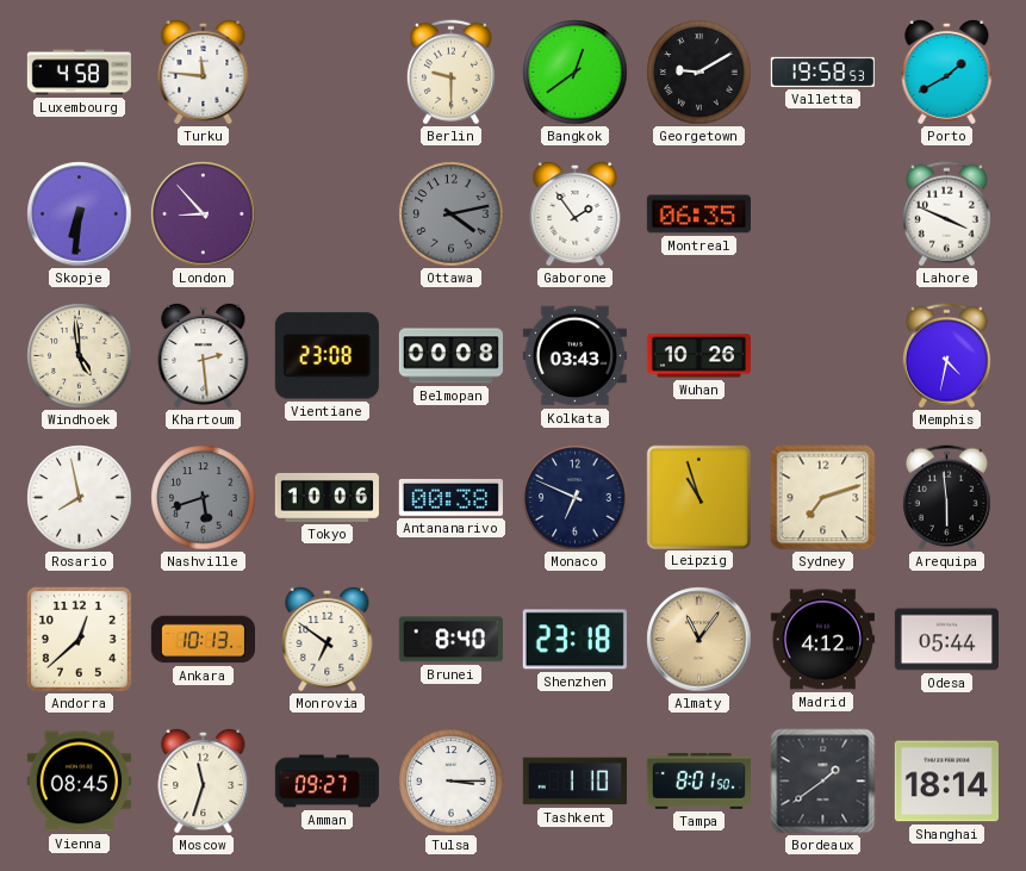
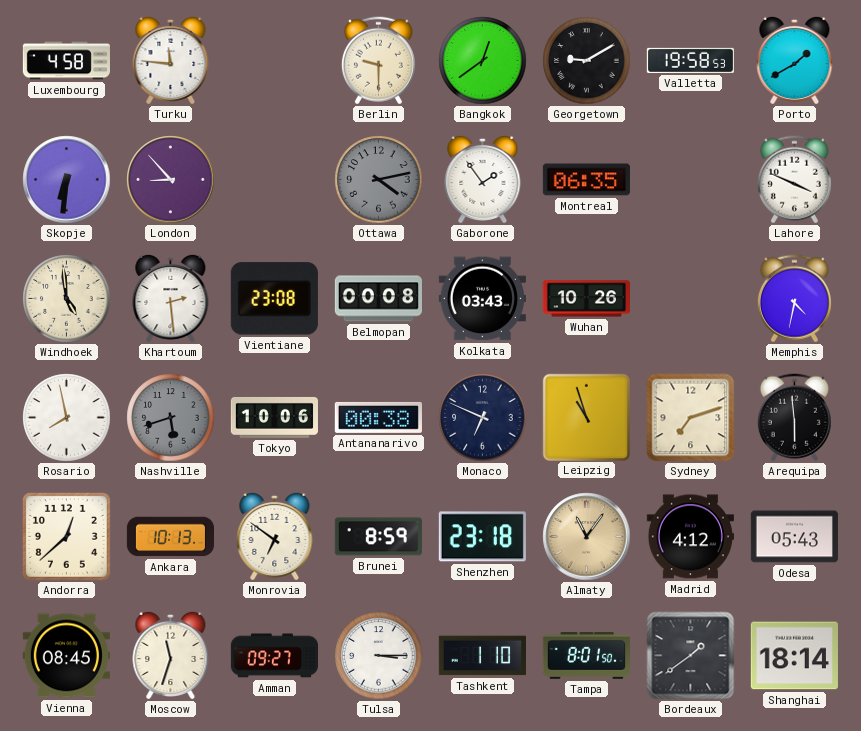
Brunei: 8:40 -> 8:59 (378, 537)
Odesa: 05:44 -> 05:43 (794, 537)
